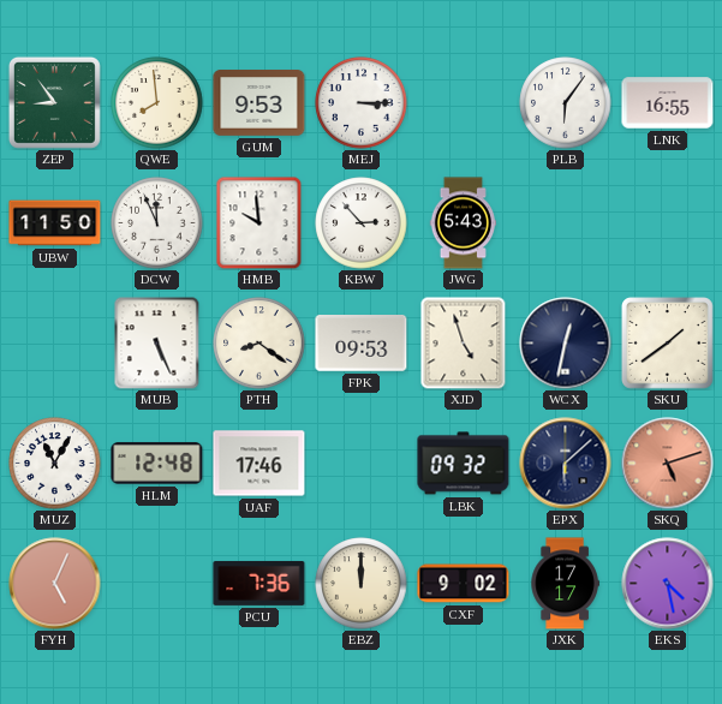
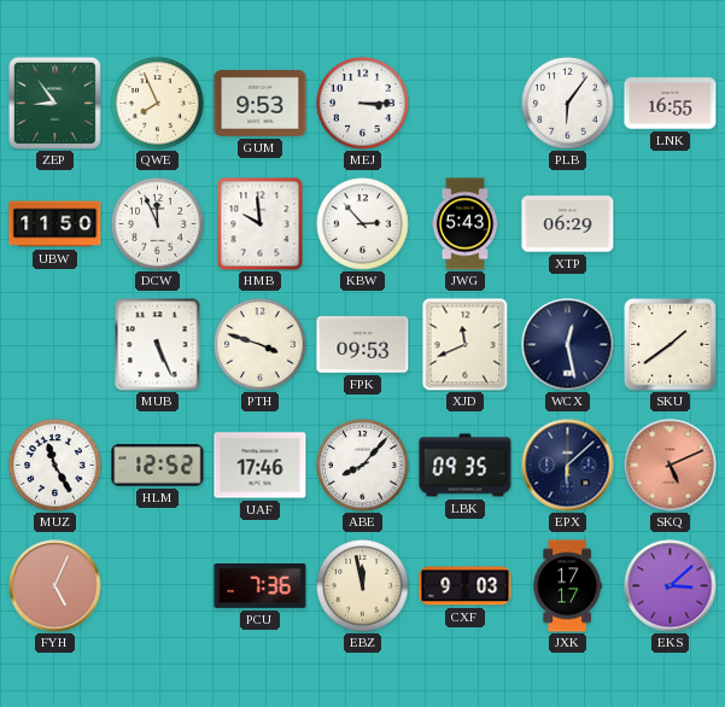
QWE: 7:59 -> 7:56 (158, 104)
XTP: none -> 06:29 (568, 224)
PTH: 8:21 -> 3:48 (261, 345)
XJD: 4:57 -> 11:41 (466, 344)
WCX: 12:32 -> 12:28 (568, 345)
MUZ: 11:05 -> 11:25 (55, 466)
HLM: 12:48 -> 12:52 (158, 466)
ABE: none -> 8:07 (363, 466)
LBK: 09:32 -> 09:35 (466, 466)
SKQ: 5:12 -> 5:11 (671, 466)
EBZ: 12:00 -> 11:58 (363, 586)
CXF: 9:02 -> 9:03 (466, 586)
EKS: 4:28 -> 3:08 (671, 586)
